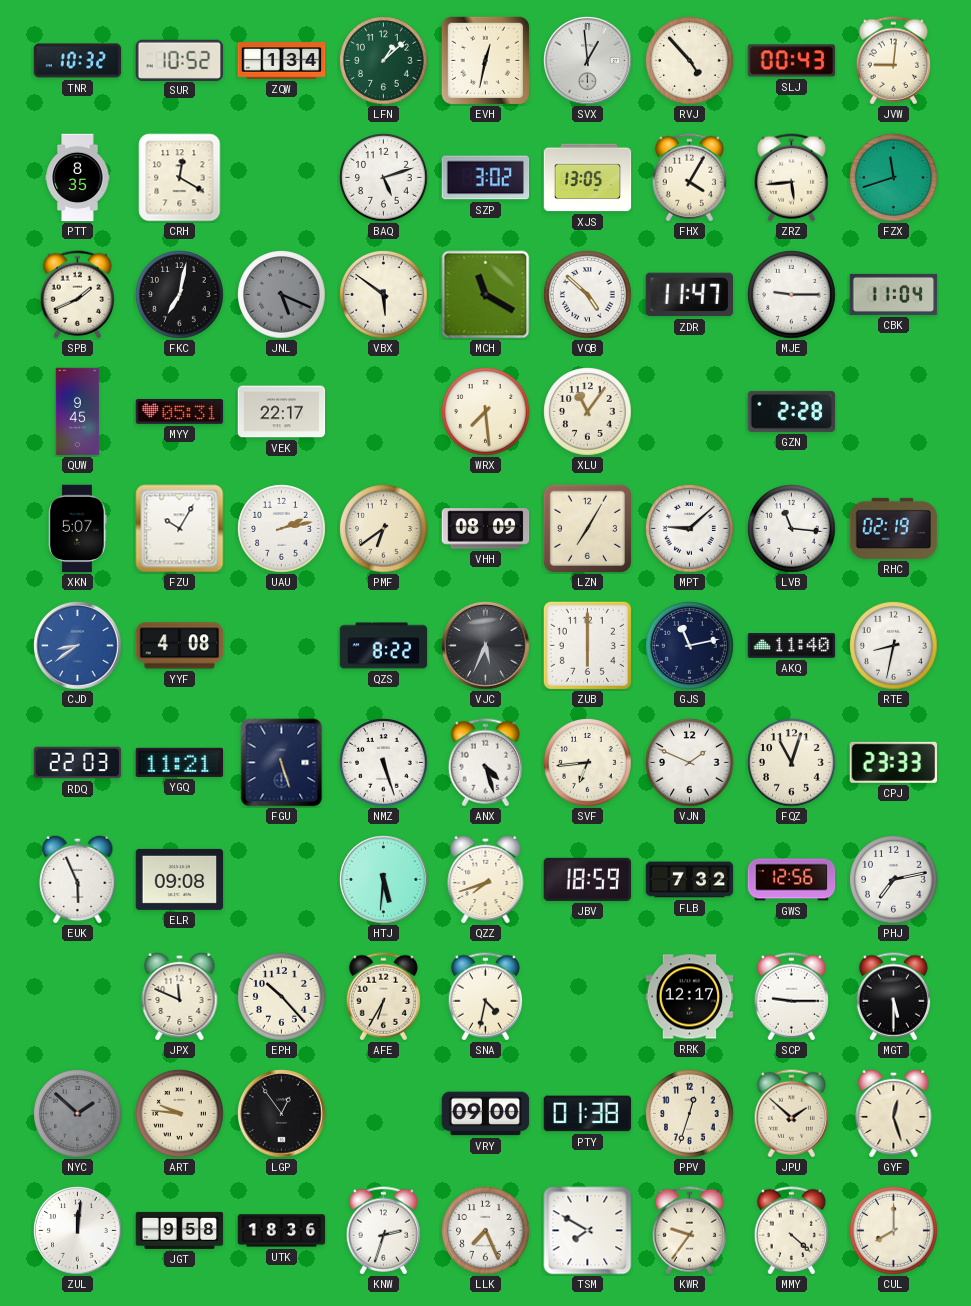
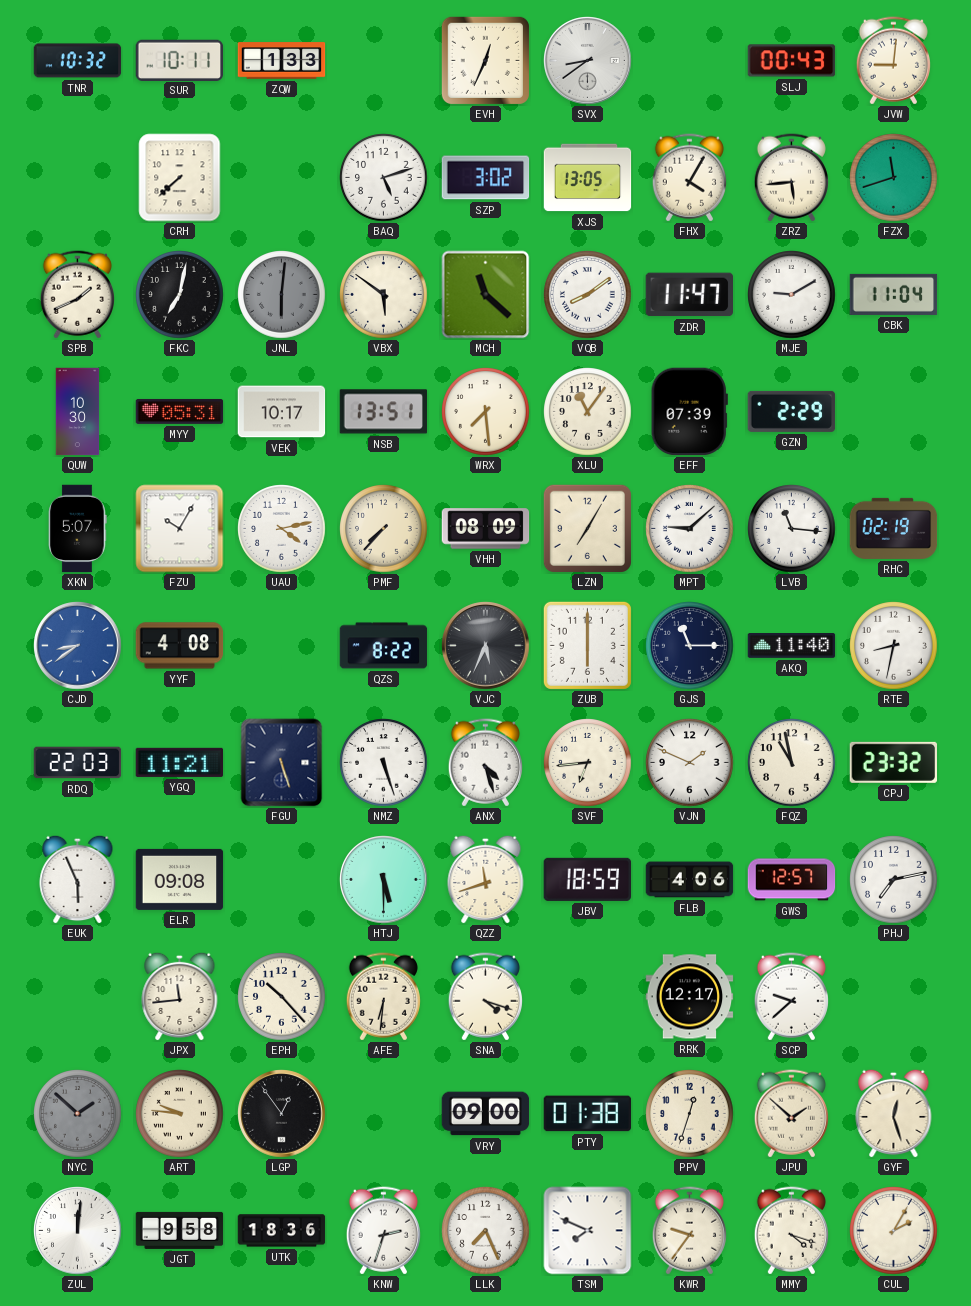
SUR: 10:52 -> 10:11 (180, 60)
ZQW: 1:34 -> 1:33 (282, 61)
LFN: 1:08 -> none (384, 61)
EVH: 12:32 -> 12:34 (485, 60)
SVX: 12:59 -> 8:39 (588, 61)
RVJ: 4:53 -> none (690, 61)
PTT: 8:35 -> none (78, 178)
CRH: 12:20 -> 7:38 (180, 178)
JNL: 5:19 -> 6:01 (282, 295)
MCH: 11:20 -> 11:22 (486, 295)
VQB: 4:52 -> 8:09 (588, 295)
MJE: 9:15 -> 9:10 (792, 295)
QUW: 9:45 -> 10:30 (78, 412)
VEK: 22:17 -> 10:17 (282, 412)
NSB: none -> 13:51 (384, 412)
EFF: none -> 07:39 (689, 412)
GZN: 2:28 -> 2:29 (792, 411)
UAU: 2:13 -> 4:13 (282, 529)
PMF: 6:39 -> 7:37 (384, 529)
GJS: 11:13 -> 11:15 (690, 646)
FQZ: 11:03 -> 10:58 (792, 763)
CPJ: 23:33 -> 23:32 (893, 762)
HTJ: 5:31 -> 5:30 (384, 880)
QZZ: 7:42 -> 11:42 (486, 879)
FLB: 7:32 -> 4:06 (690, 880)
GWS: 12:56 -> 12:57 (792, 880)
JPX: 11:49 -> 11:44 (180, 996)
AFE: 6:35 -> 6:31 (383, 997)
SNA: 4:32 -> 4:18 (485, 997)
SCP: 9:15 -> 9:38 (791, 997)
MGT: 5:30 -> none (893, 997)
TSM: 7:50 -> 7:49 (588, 1231)
MMY: 4:22 -> 4:18 (791, 1231)
CUL: 8:00 -> 2:05 (894, 1231)
